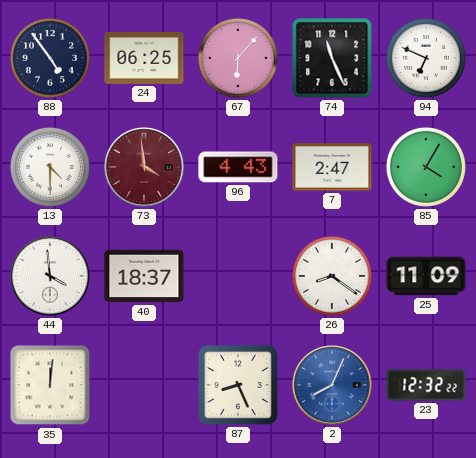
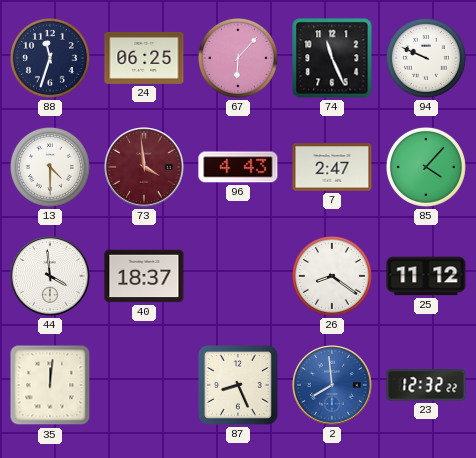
88: 4:54 -> 11:33 (50, 58)
94: 6:49 -> 9:49 (426, 58)
85: 4:05 -> 4:07 (426, 167)
25: 11:09 -> 11:12 (426, 276)
2: 8:04 -> 7:59 (332, 385)
